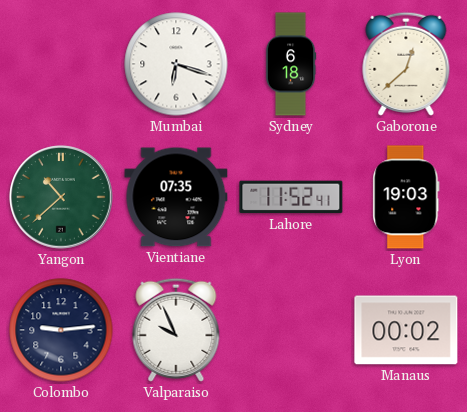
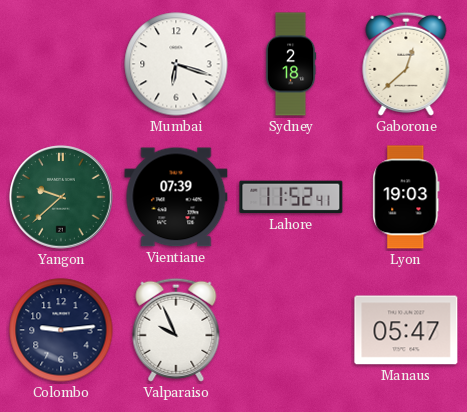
Sydney: 6:18 -> 2:18 (291, 64)
Yangon: 10:38 -> 9:38 (61, 197)
Vientiane: 07:35 -> 07:39 (176, 197)
Manaus: 00:02 -> 05:47 (406, 330)
